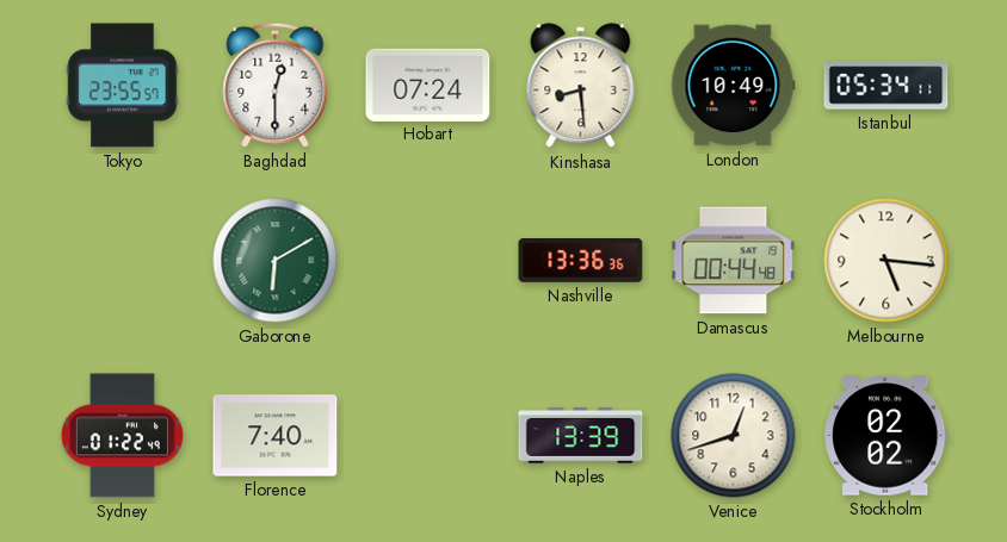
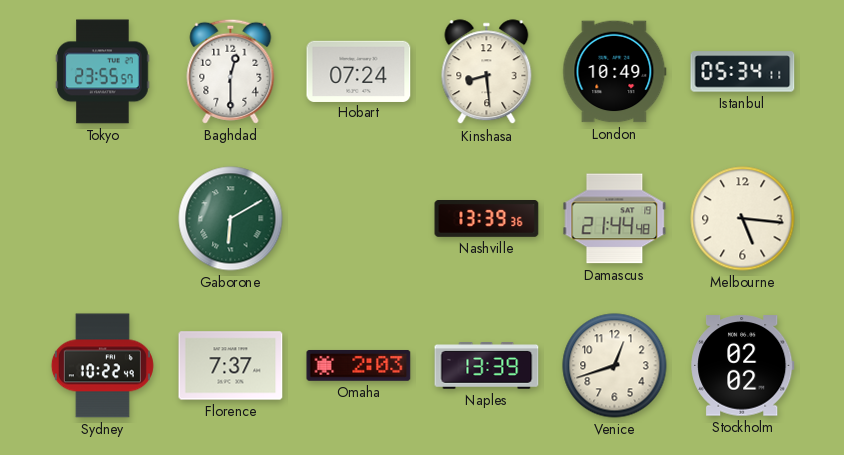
Nashville: 13:36 -> 13:39 (487, 219)
Damascus: 00:44 -> 21:44 (615, 219)
Sydney: 01:22 -> 10:22 (102, 366)
Florence: 7:40 -> 7:37 (231, 366)
Omaha: none -> 2:03 (359, 365)
